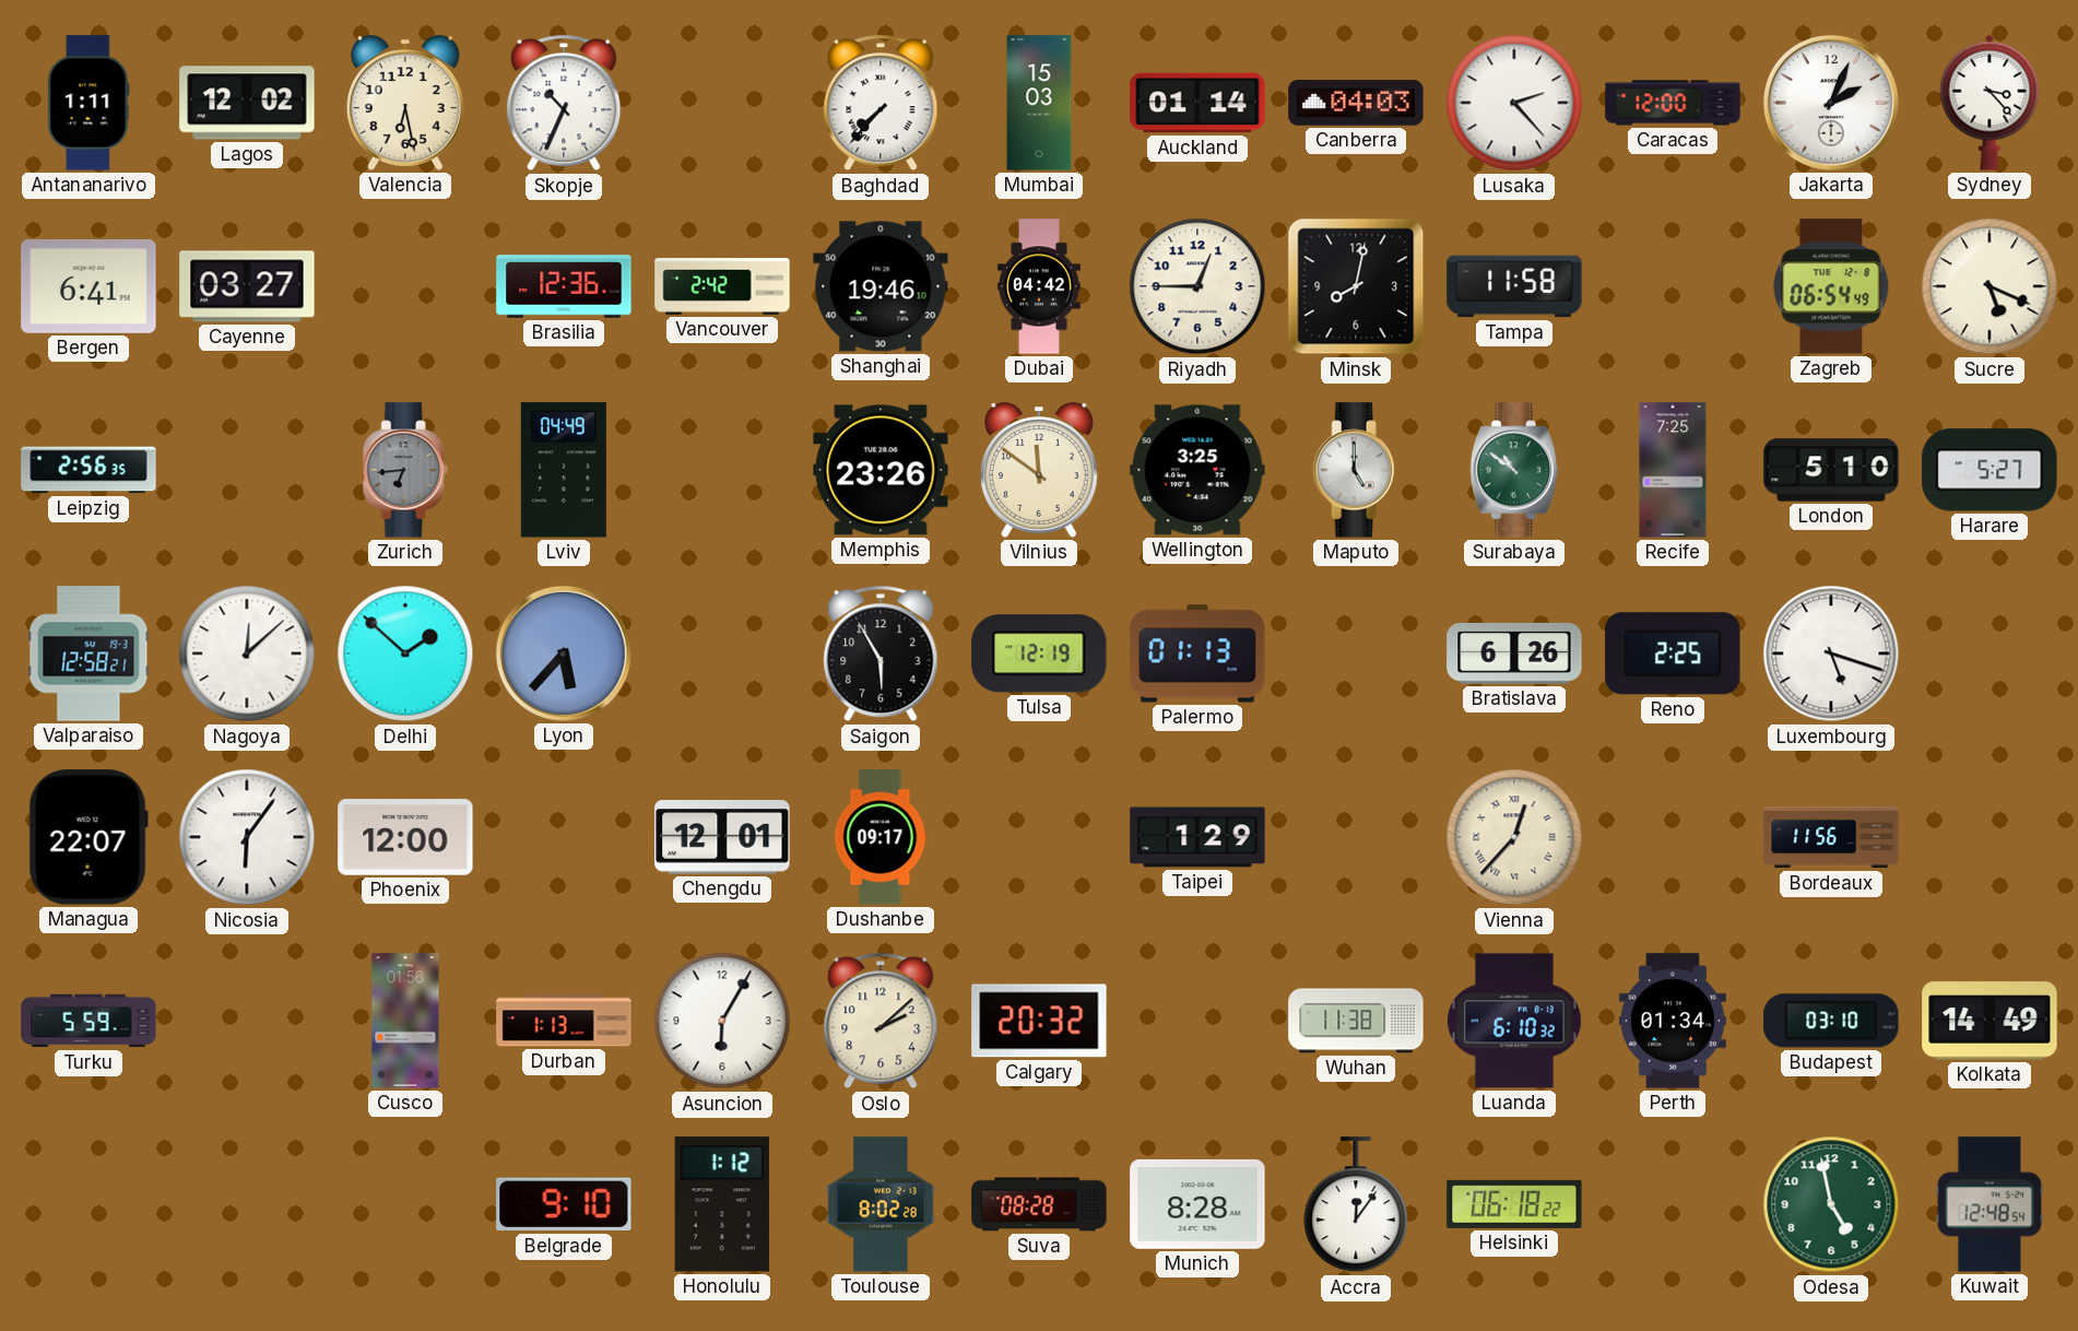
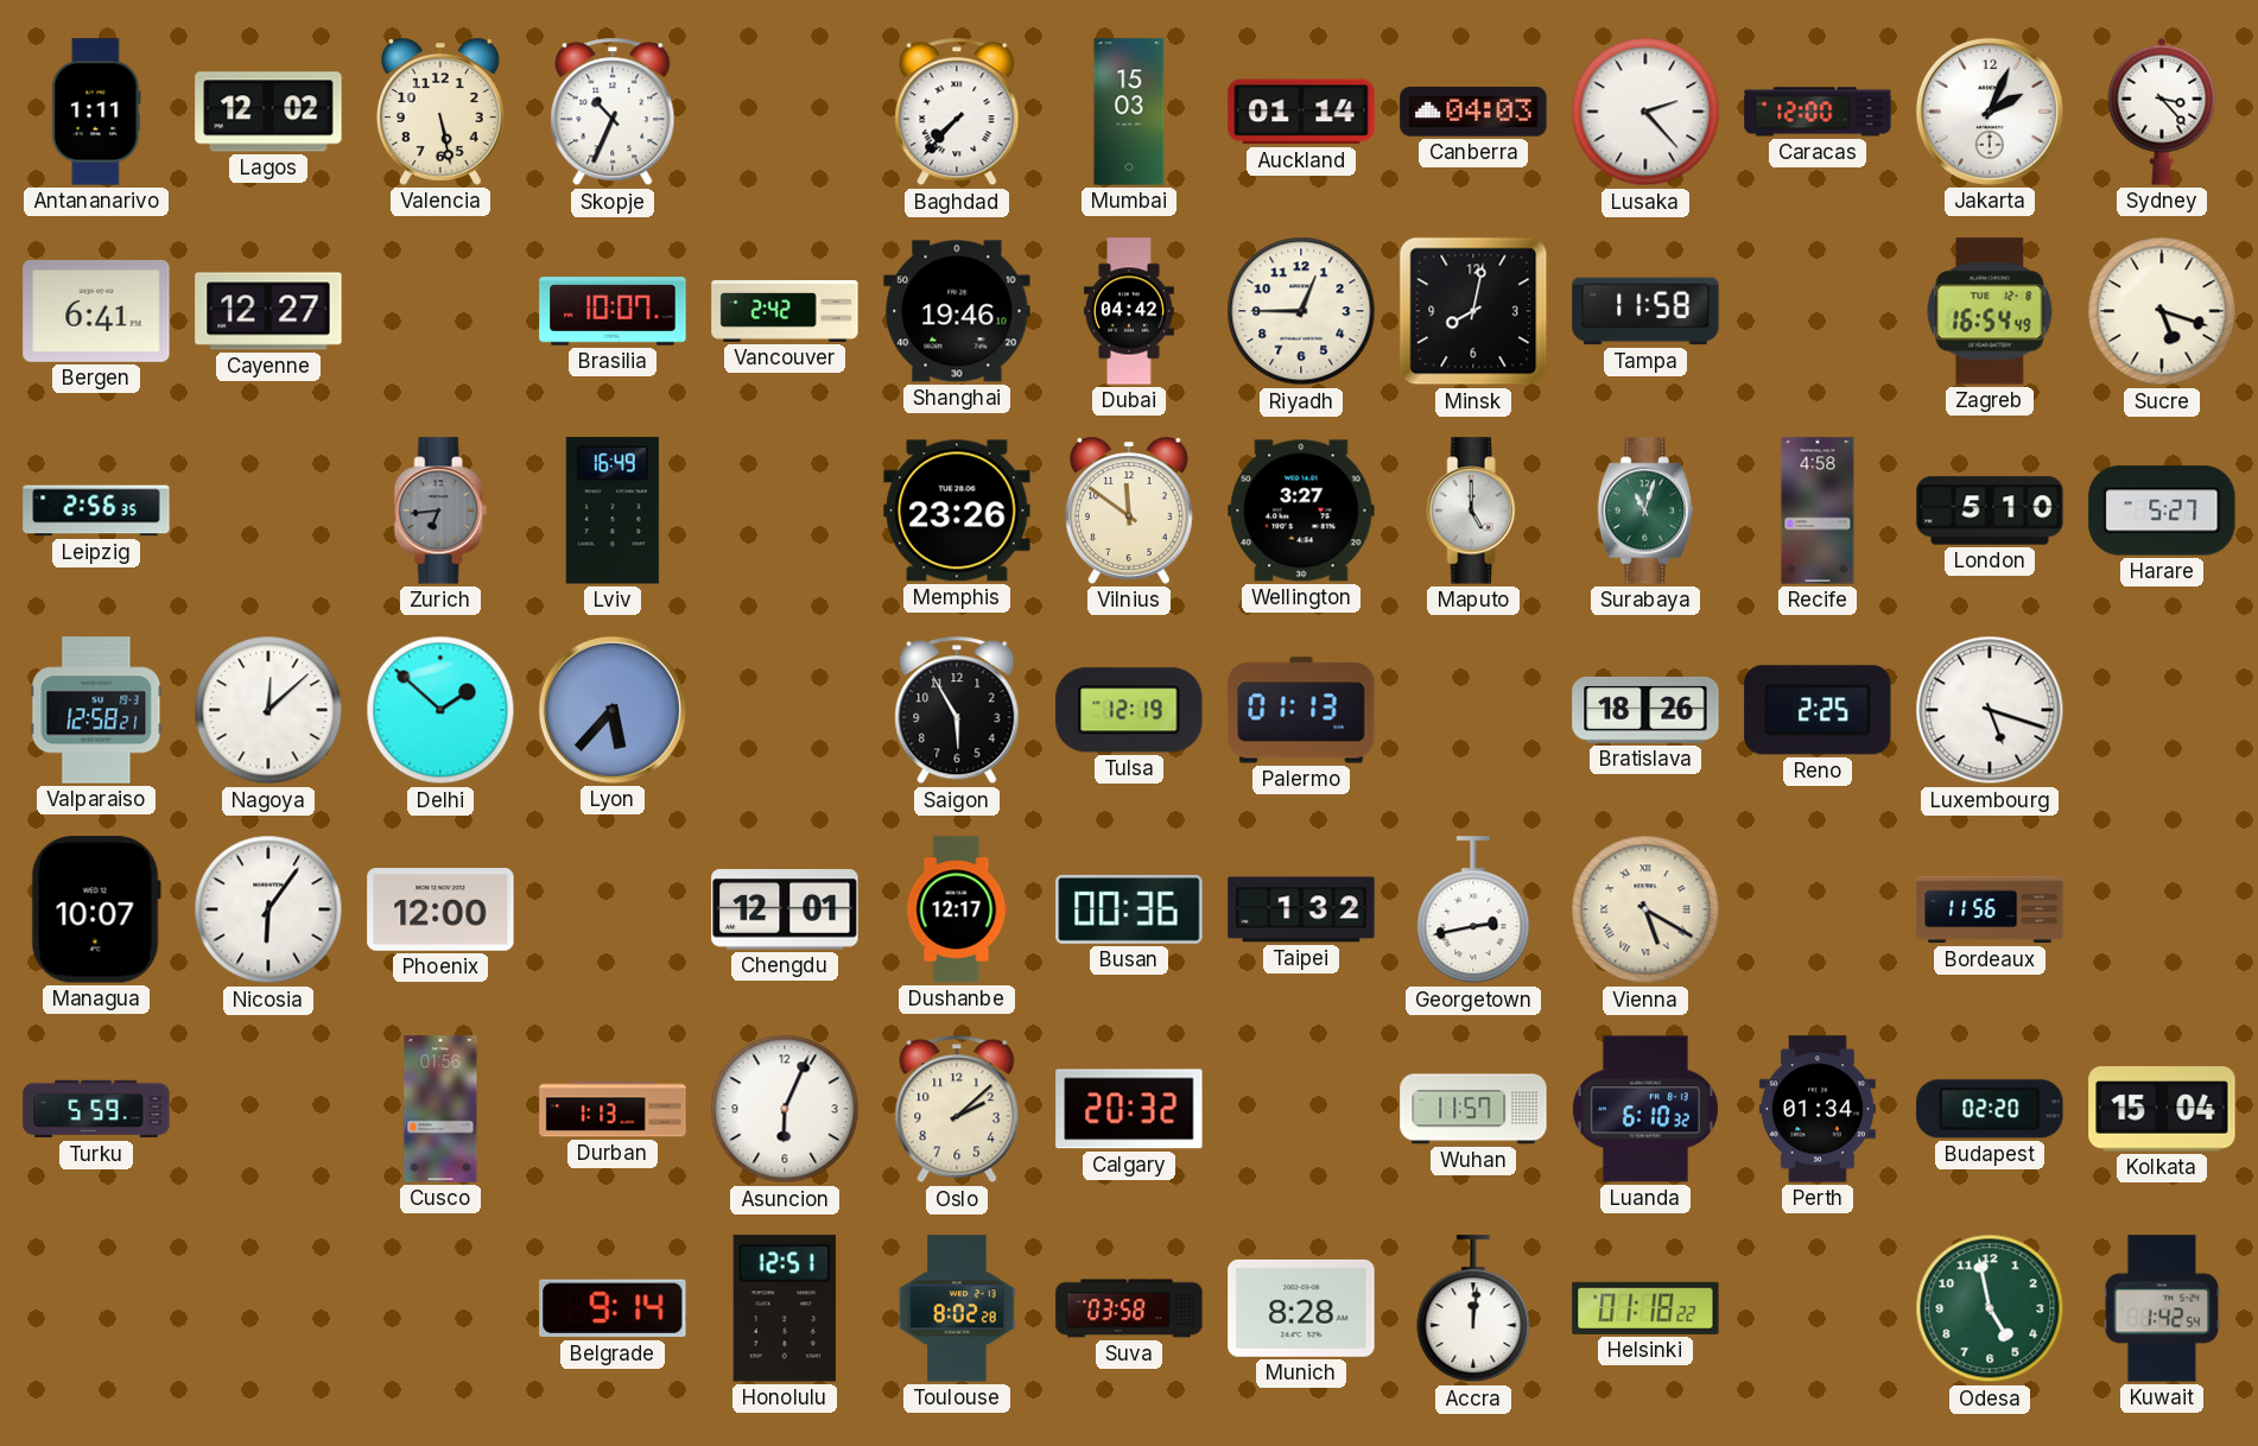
Valencia: 6:28 -> 5:28 (440, 112)
Cayenne: 03:27 -> 12:27 (268, 311)
Brasilia: 12:36 -> 10:07 (613, 311)
Zagreb: 06:54 -> 16:54 (1990, 311)
Sucre: 5:19 -> 5:18 (2162, 311)
Lviv: 04:49 -> 16:49 (613, 510)
Wellington: 3:25 -> 3:27 (1301, 510)
Surabaya: 10:51 -> 11:03 (1645, 510)
Recife: 7:25 -> 4:58 (1818, 510)
Bratislava: 6:26 -> 18:26 (1645, 710)
Managua: 22:07 -> 10:07 (96, 909)
Dushanbe: 09:17 -> 12:17 (957, 909)
Busan: none -> 00:36 (1129, 909)
Taipei: 1:29 -> 1:32 (1301, 909)
Georgetown: none -> 2:43 (1473, 911)
Vienna: 12:37 -> 5:20 (1645, 909)
Asuncion: 6:05 -> 6:04 (785, 1109)
Wuhan: 11:38 -> 11:57 (1473, 1109)
Budapest: 03:10 -> 02:20 (1990, 1109)
Kolkata: 14:49 -> 15:04 (2162, 1109)
Belgrade: 9:10 -> 9:14 (613, 1308)
Honolulu: 1:12 -> 12:51 (785, 1308)
Suva: 08:28 -> 03:58 (1129, 1308)
Accra: 12:06 -> 12:01 (1473, 1309)
Helsinki: 06:18 -> 01:18 (1645, 1308)
Kuwait: 12:48 -> 1:42 (2162, 1308)
